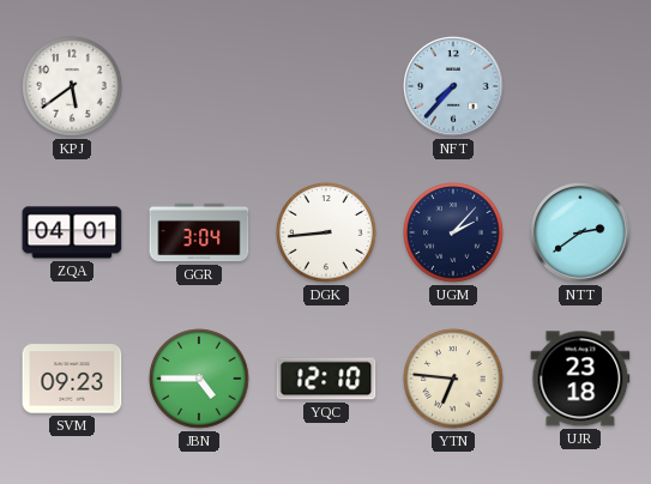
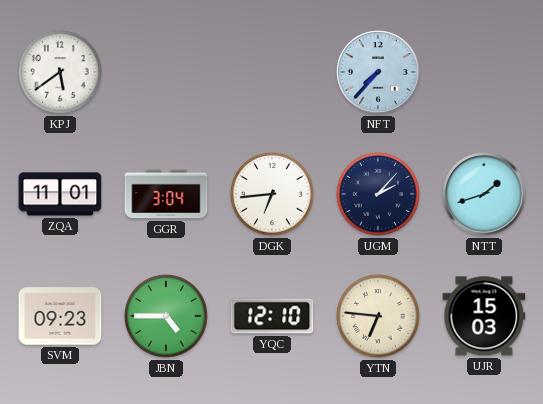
ZQA: 04:01 -> 11:01 (60, 194)
DGK: 8:44 -> 6:44 (272, 194)
NTT: 2:39 -> 1:42 (484, 194)
UJR: 23:18 -> 15:03 (484, 316)
